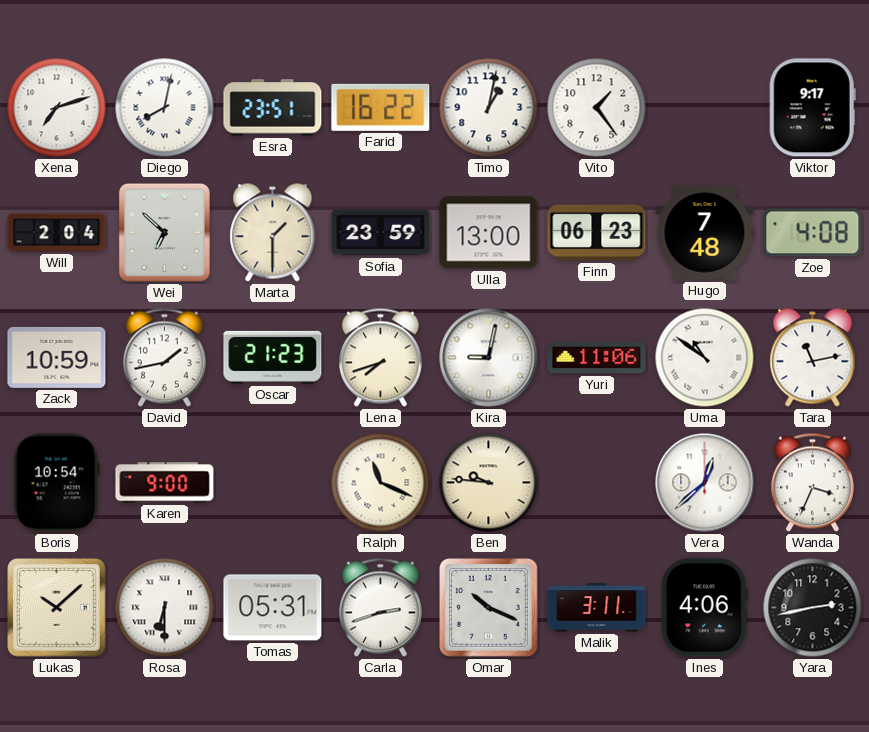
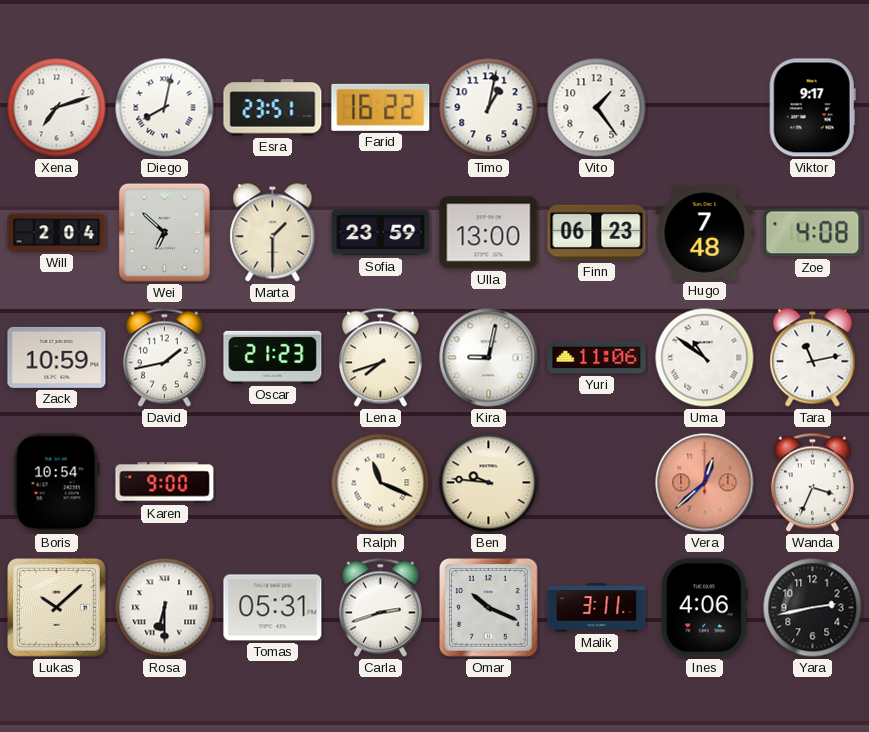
Vera dial: white -> salmon (705, 483)
